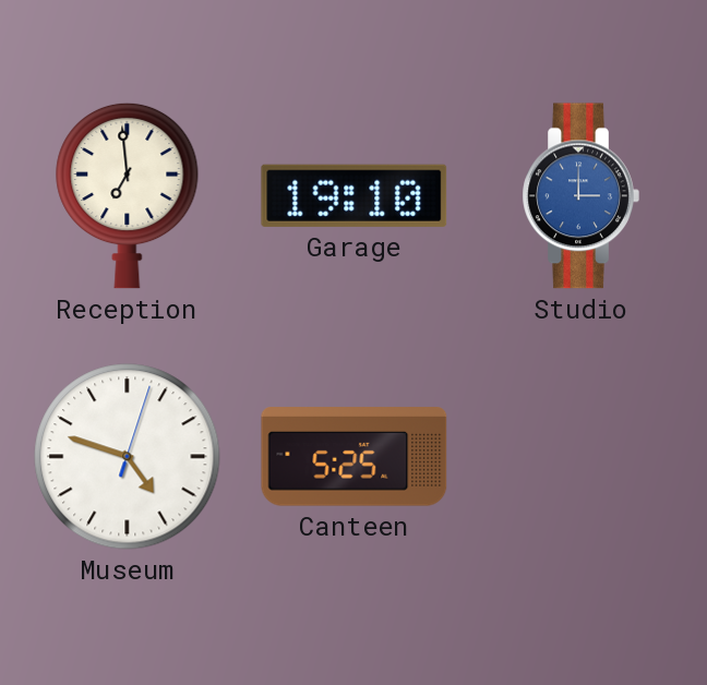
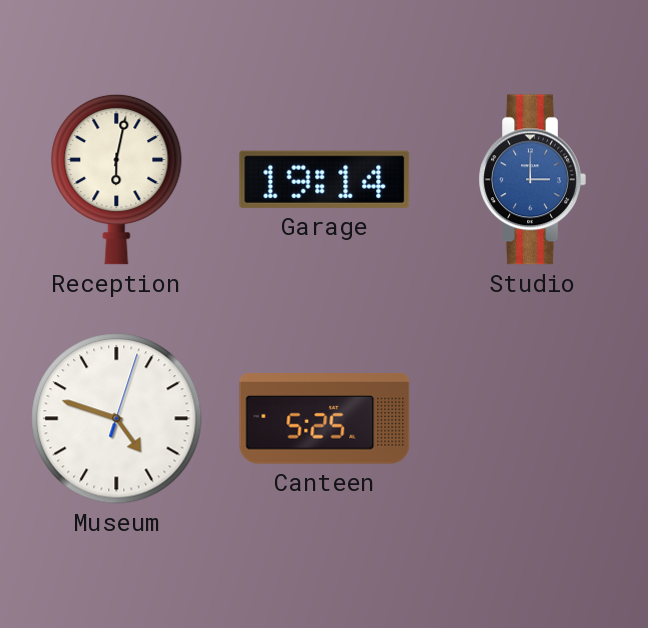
Reception: 6:59 -> 6:02 (117, 179)
Garage: 19:10 -> 19:14 (325, 179)
